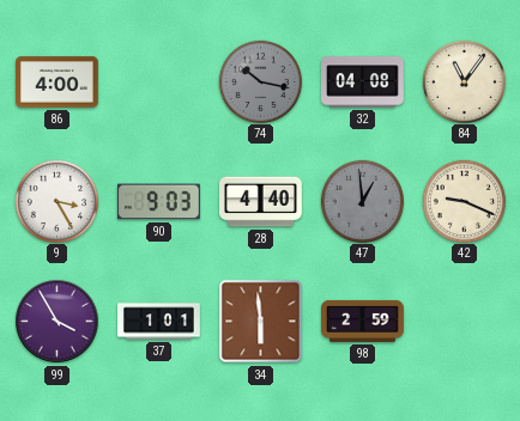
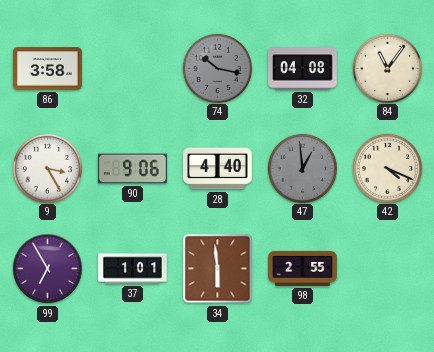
86: 4:00 -> 3:58 (48, 69)
90: 9:03 -> 9:06 (132, 169)
42: 9:19 -> 4:19 (387, 168)
99: 3:55 -> 6:55 (48, 269)
98: 2:59 -> 2:55 (303, 268)
